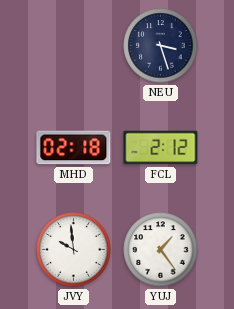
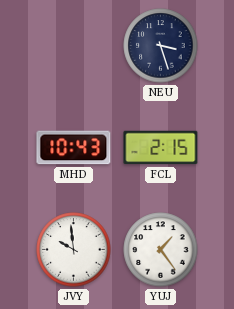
MHD: 02:18 -> 10:43 (74, 148)
FCL: 2:12 -> 2:15 (161, 148)
